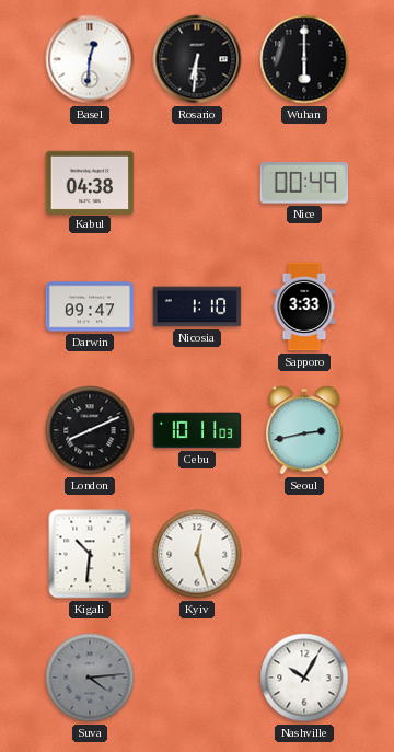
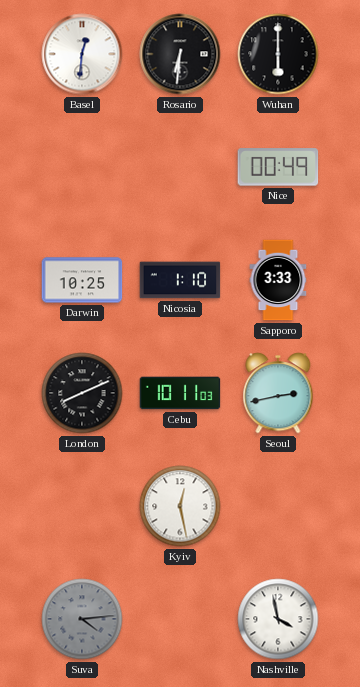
Kabul: 04:38 -> none (90, 182)
Darwin: 09:47 -> 10:25 (82, 280)
Kigali: 10:31 -> none (90, 554)
Kyiv: 12:27 -> 12:28 (180, 506)
Nashville: 10:05 -> 3:58 (278, 619)
